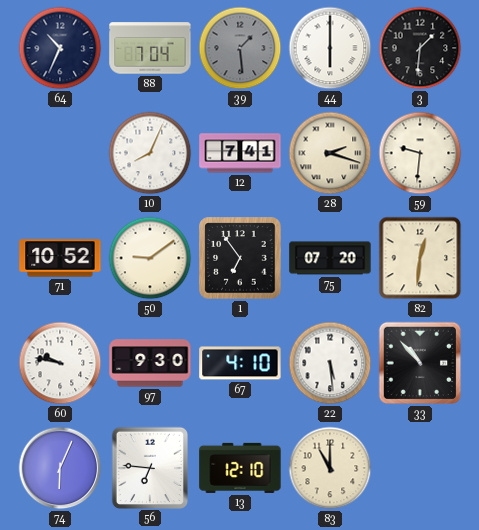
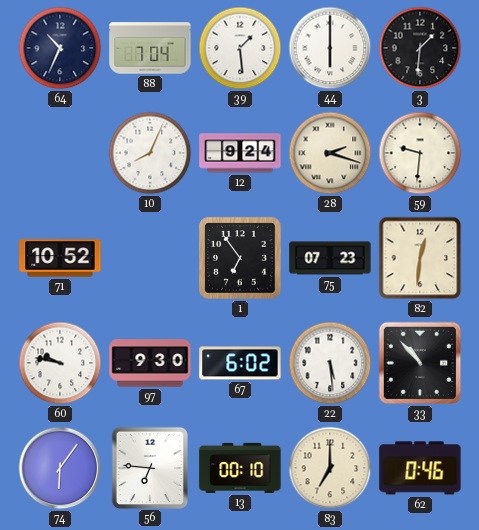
39 dial: grey -> white (240, 48)
12: 7:41 -> 9:24 (240, 153)
50: 9:09 -> none (150, 258)
75: 07:20 -> 07:23 (330, 258)
67: 4:10 -> 6:02 (240, 363)
74: 6:04 -> 6:06 (60, 468)
13: 12:10 -> 00:10 (240, 468)
83: 11:00 -> 7:00 (330, 468)
62: none -> 0:46 (420, 468)
